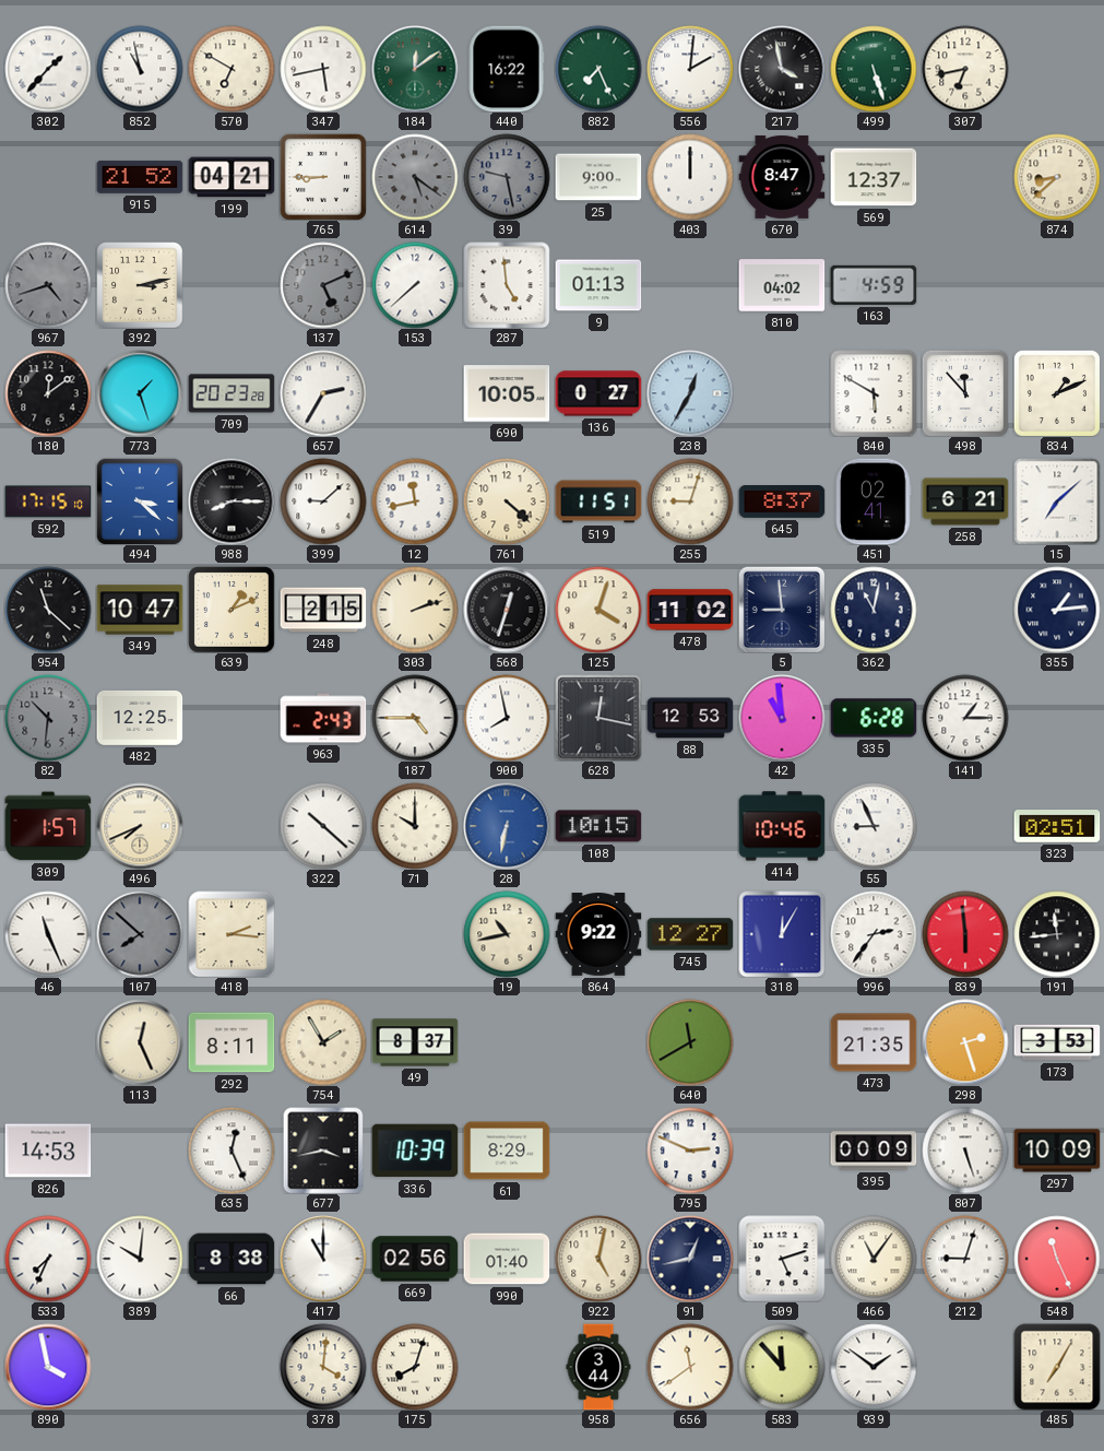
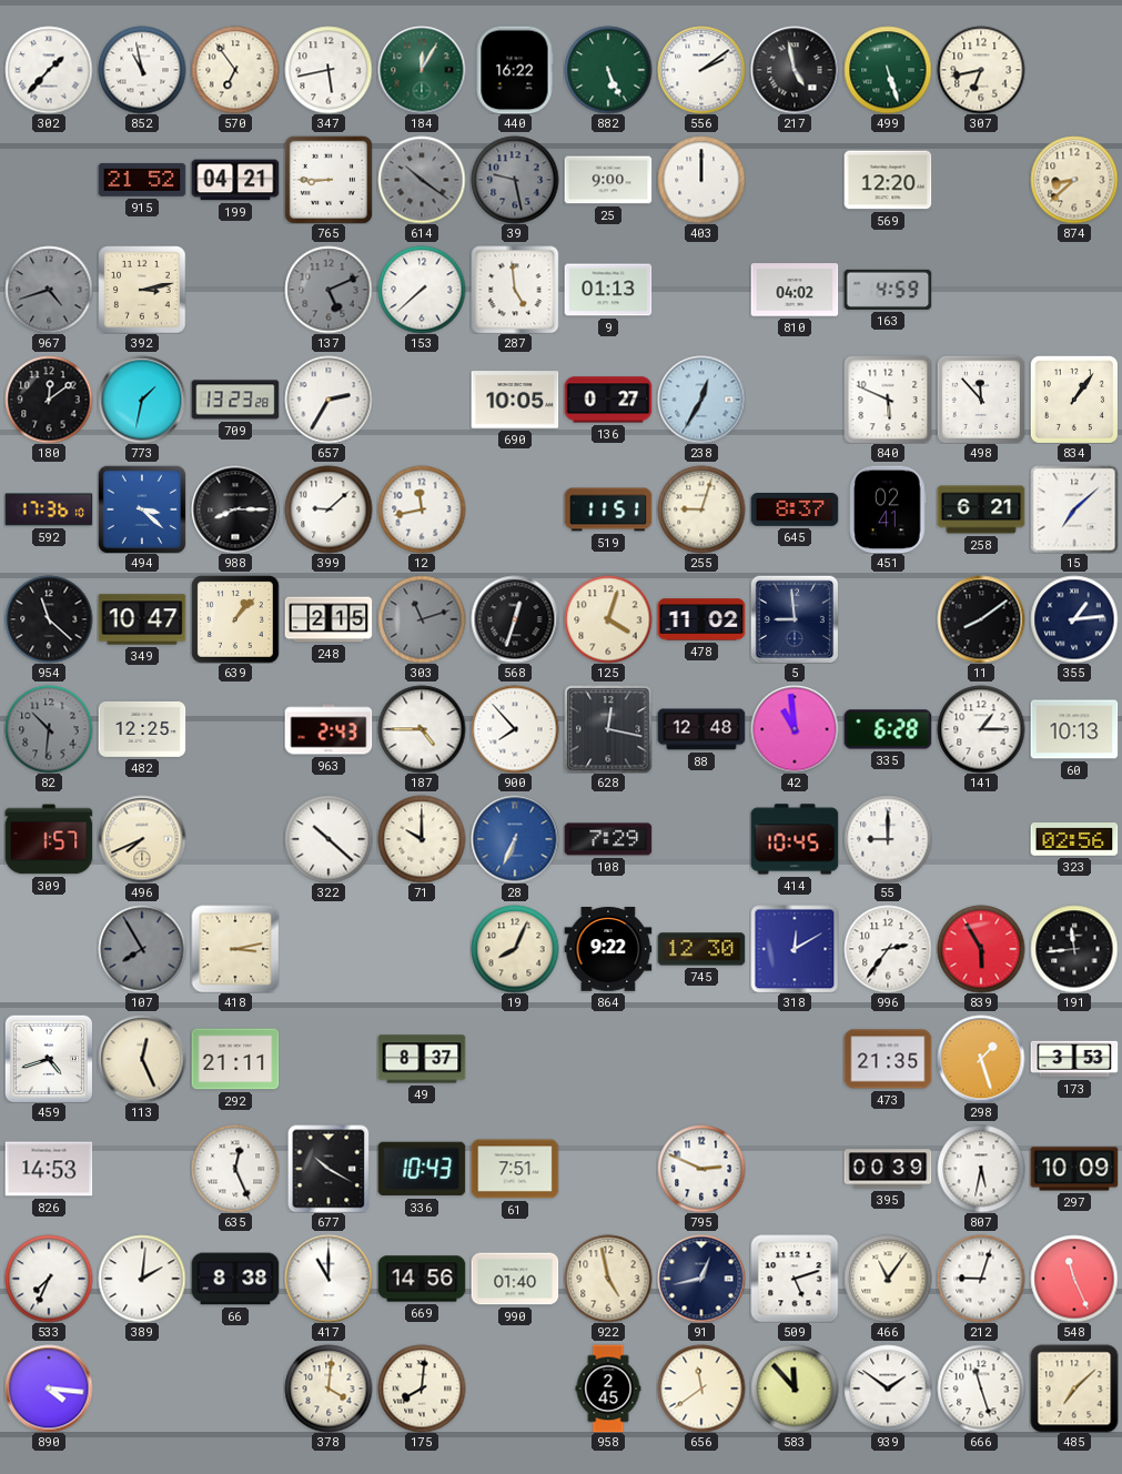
570: 6:50 -> 6:54 (235, 70)
184: 12:09 -> 12:05 (422, 70)
882: 7:26 -> 5:26 (608, 70)
556: 2:01 -> 2:09 (701, 70)
217: 3:58 -> 4:58 (795, 70)
614: 5:21 -> 10:21 (422, 180)
670: 8:47 -> none (782, 177)
569: 12:37 -> 12:20 (888, 180)
773: 1:27 -> 1:32 (142, 400)
709: 20:23 -> 13:23 (235, 400)
840: 5:50 -> 5:49 (888, 400)
834: 1:11 -> 1:06 (1074, 400)
592: 17:15 -> 17:36 (49, 509)
761: 4:22 -> none (507, 502)
639: 1:11 -> 1:07 (235, 619)
303: 2:12 -> 11:12 (422, 619)
303 dial: cream -> grey (422, 619)
362: 11:02 -> none (874, 610)
11: none -> 8:09 (981, 619)
900: 7:58 -> 7:53 (515, 729)
88: 12:53 -> 12:48 (701, 729)
60: none -> 10:13 (1074, 729)
28: 6:32 -> 6:34 (515, 839)
108: 10:15 -> 7:29 (608, 839)
414: 10:46 -> 10:45 (795, 839)
55: 8:56 -> 9:00 (888, 839)
323: 02:51 -> 02:56 (1074, 840)
46: 11:26 -> none (48, 934)
107: 7:52 -> 7:55 (142, 949)
418: 2:16 -> 3:13 (235, 949)
19: 10:43 -> 8:04 (515, 949)
745: 12:27 -> 12:30 (701, 949)
318: 12:05 -> 12:10 (795, 949)
839: 5:59 -> 5:55 (981, 949)
459: none -> 4:42 (49, 1059)
292: 8:11 -> 21:11 (235, 1059)
754: 1:55 -> none (323, 1042)
640: 11:40 -> none (690, 1042)
298: 2:27 -> 1:27 (981, 1059)
677: 3:43 -> 10:20 (328, 1169)
336: 10:39 -> 10:43 (422, 1169)
61: 8:29 -> 7:51 (515, 1169)
395: 00:09 -> 00:39 (888, 1169)
807: 5:27 -> 5:32 (981, 1169)
389: 10:01 -> 2:01 (142, 1279)
669: 02:56 -> 14:56 (422, 1279)
922: 5:02 -> 4:58 (608, 1279)
890: 3:58 -> 4:16 (49, 1389)
175: 8:03 -> 8:01 (422, 1389)
958: 3:44 -> 2:45 (608, 1389)
666: none -> 11:27 (981, 1389)
485: 7:05 -> 7:08 (1074, 1389)
